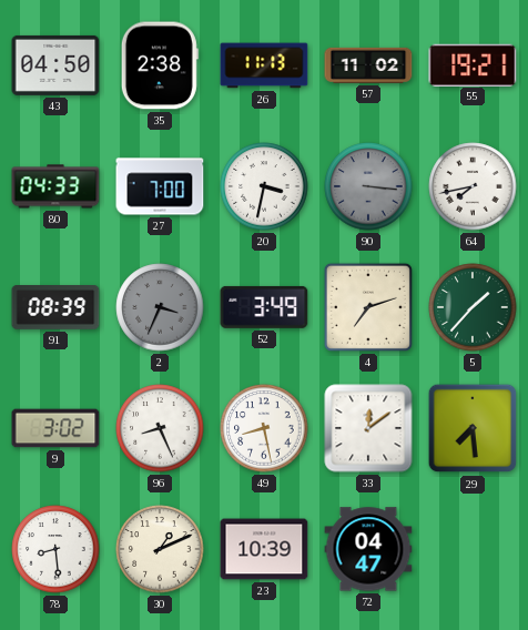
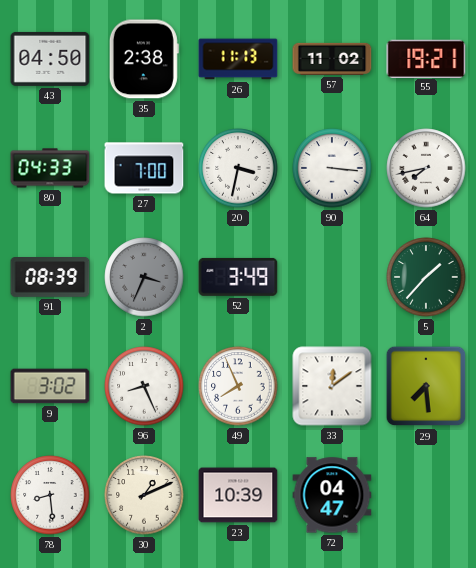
90 dial: grey -> white (332, 168)
4: 7:12 -> none (368, 307)
49: 8:28 -> 7:56 (238, 386)
